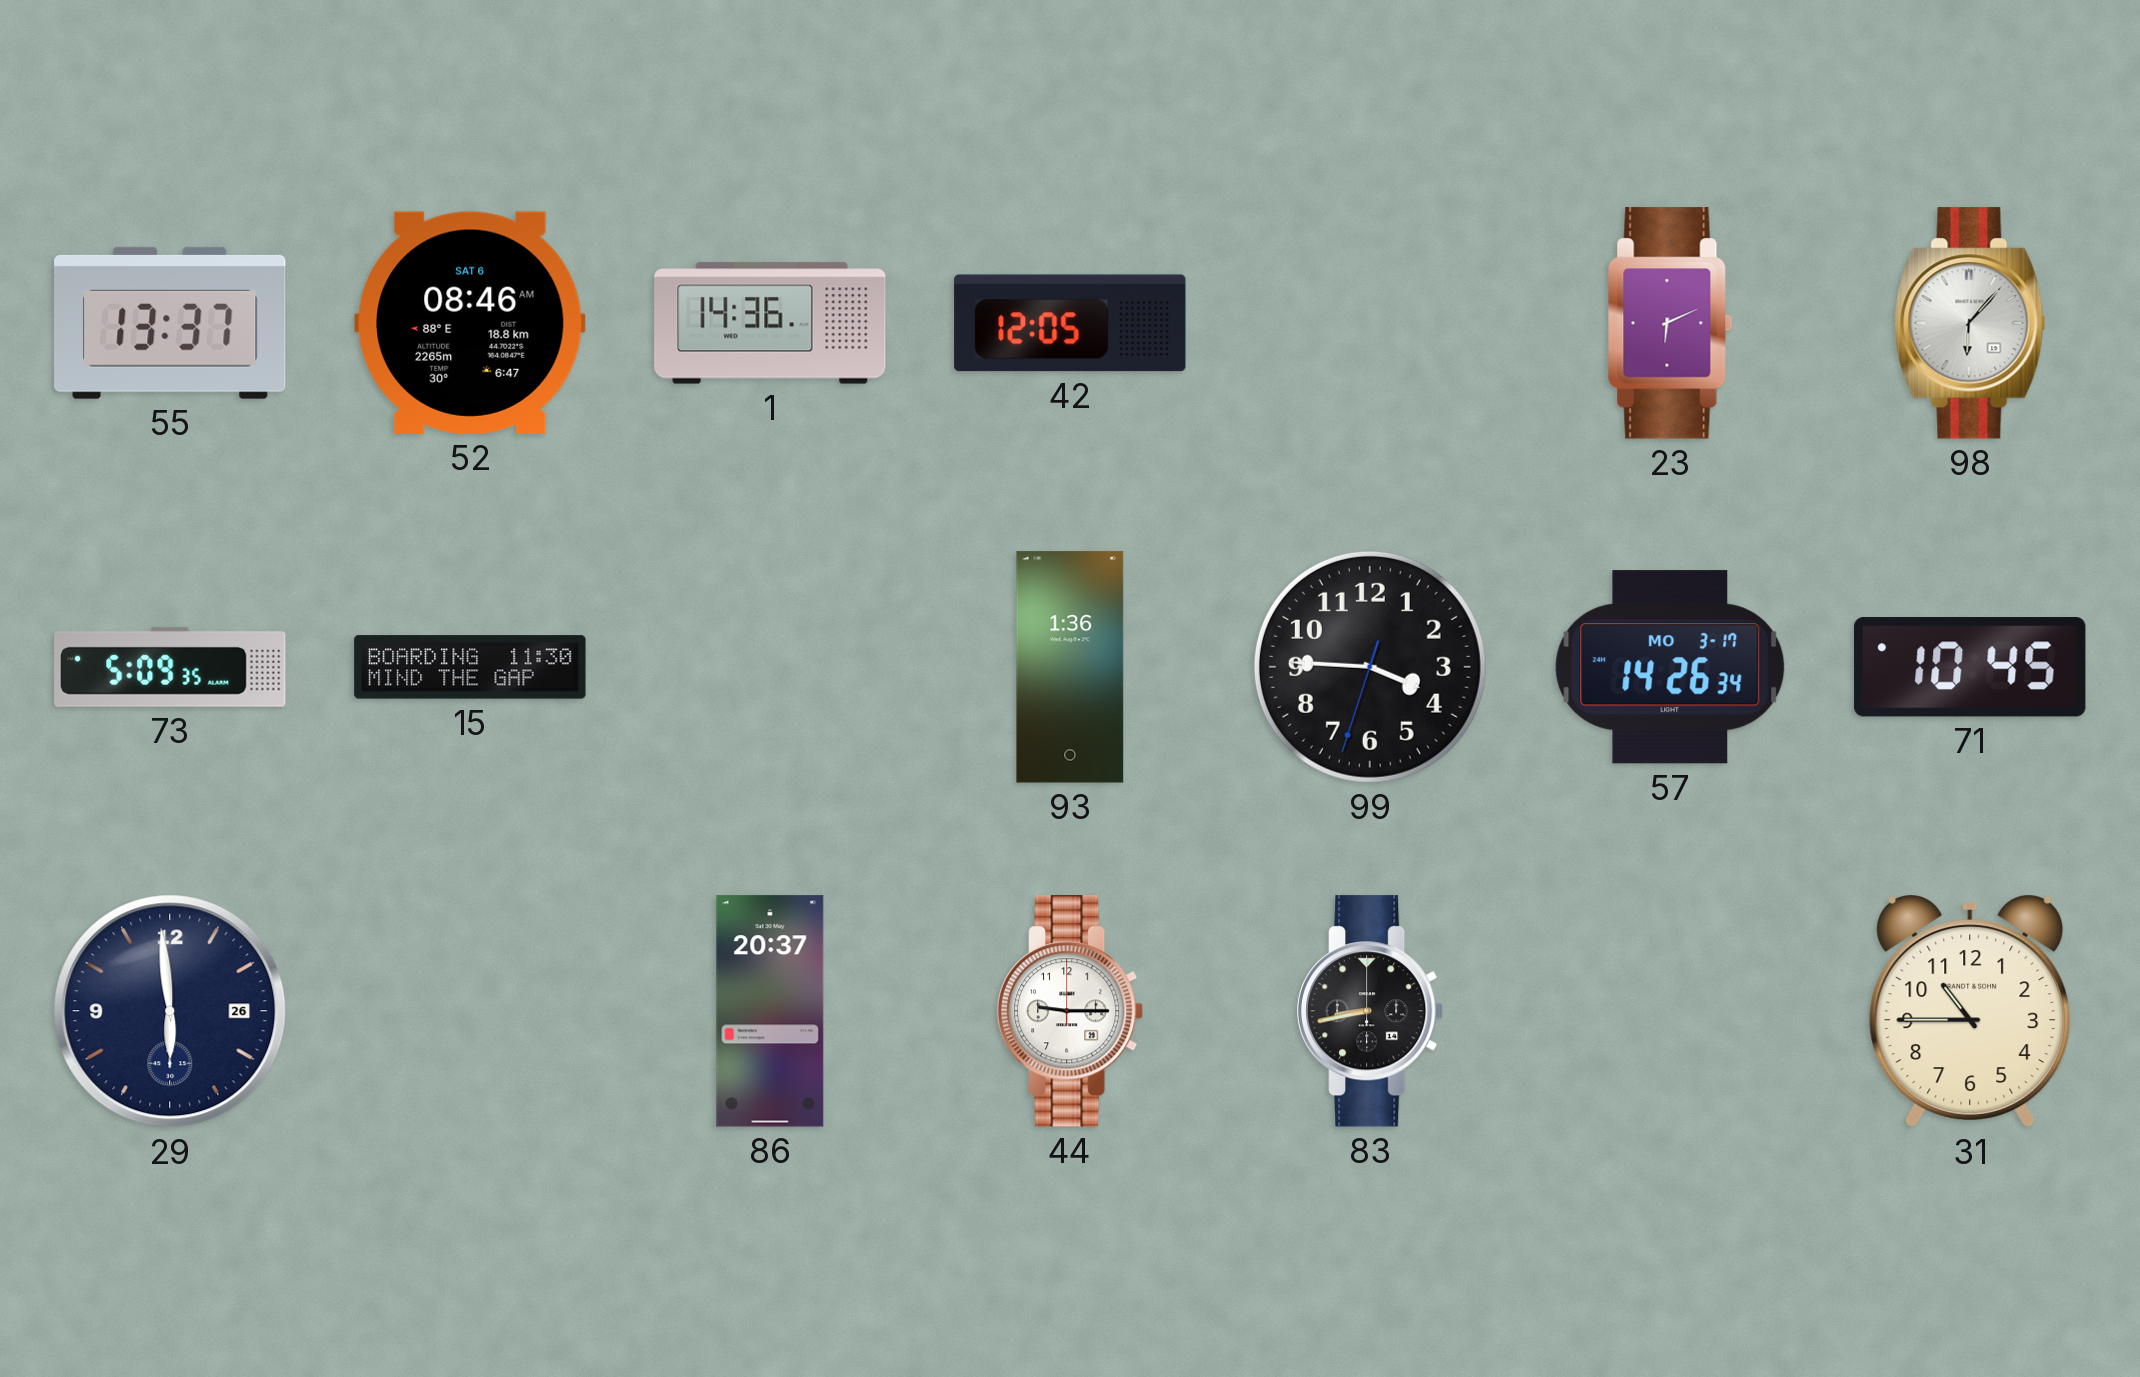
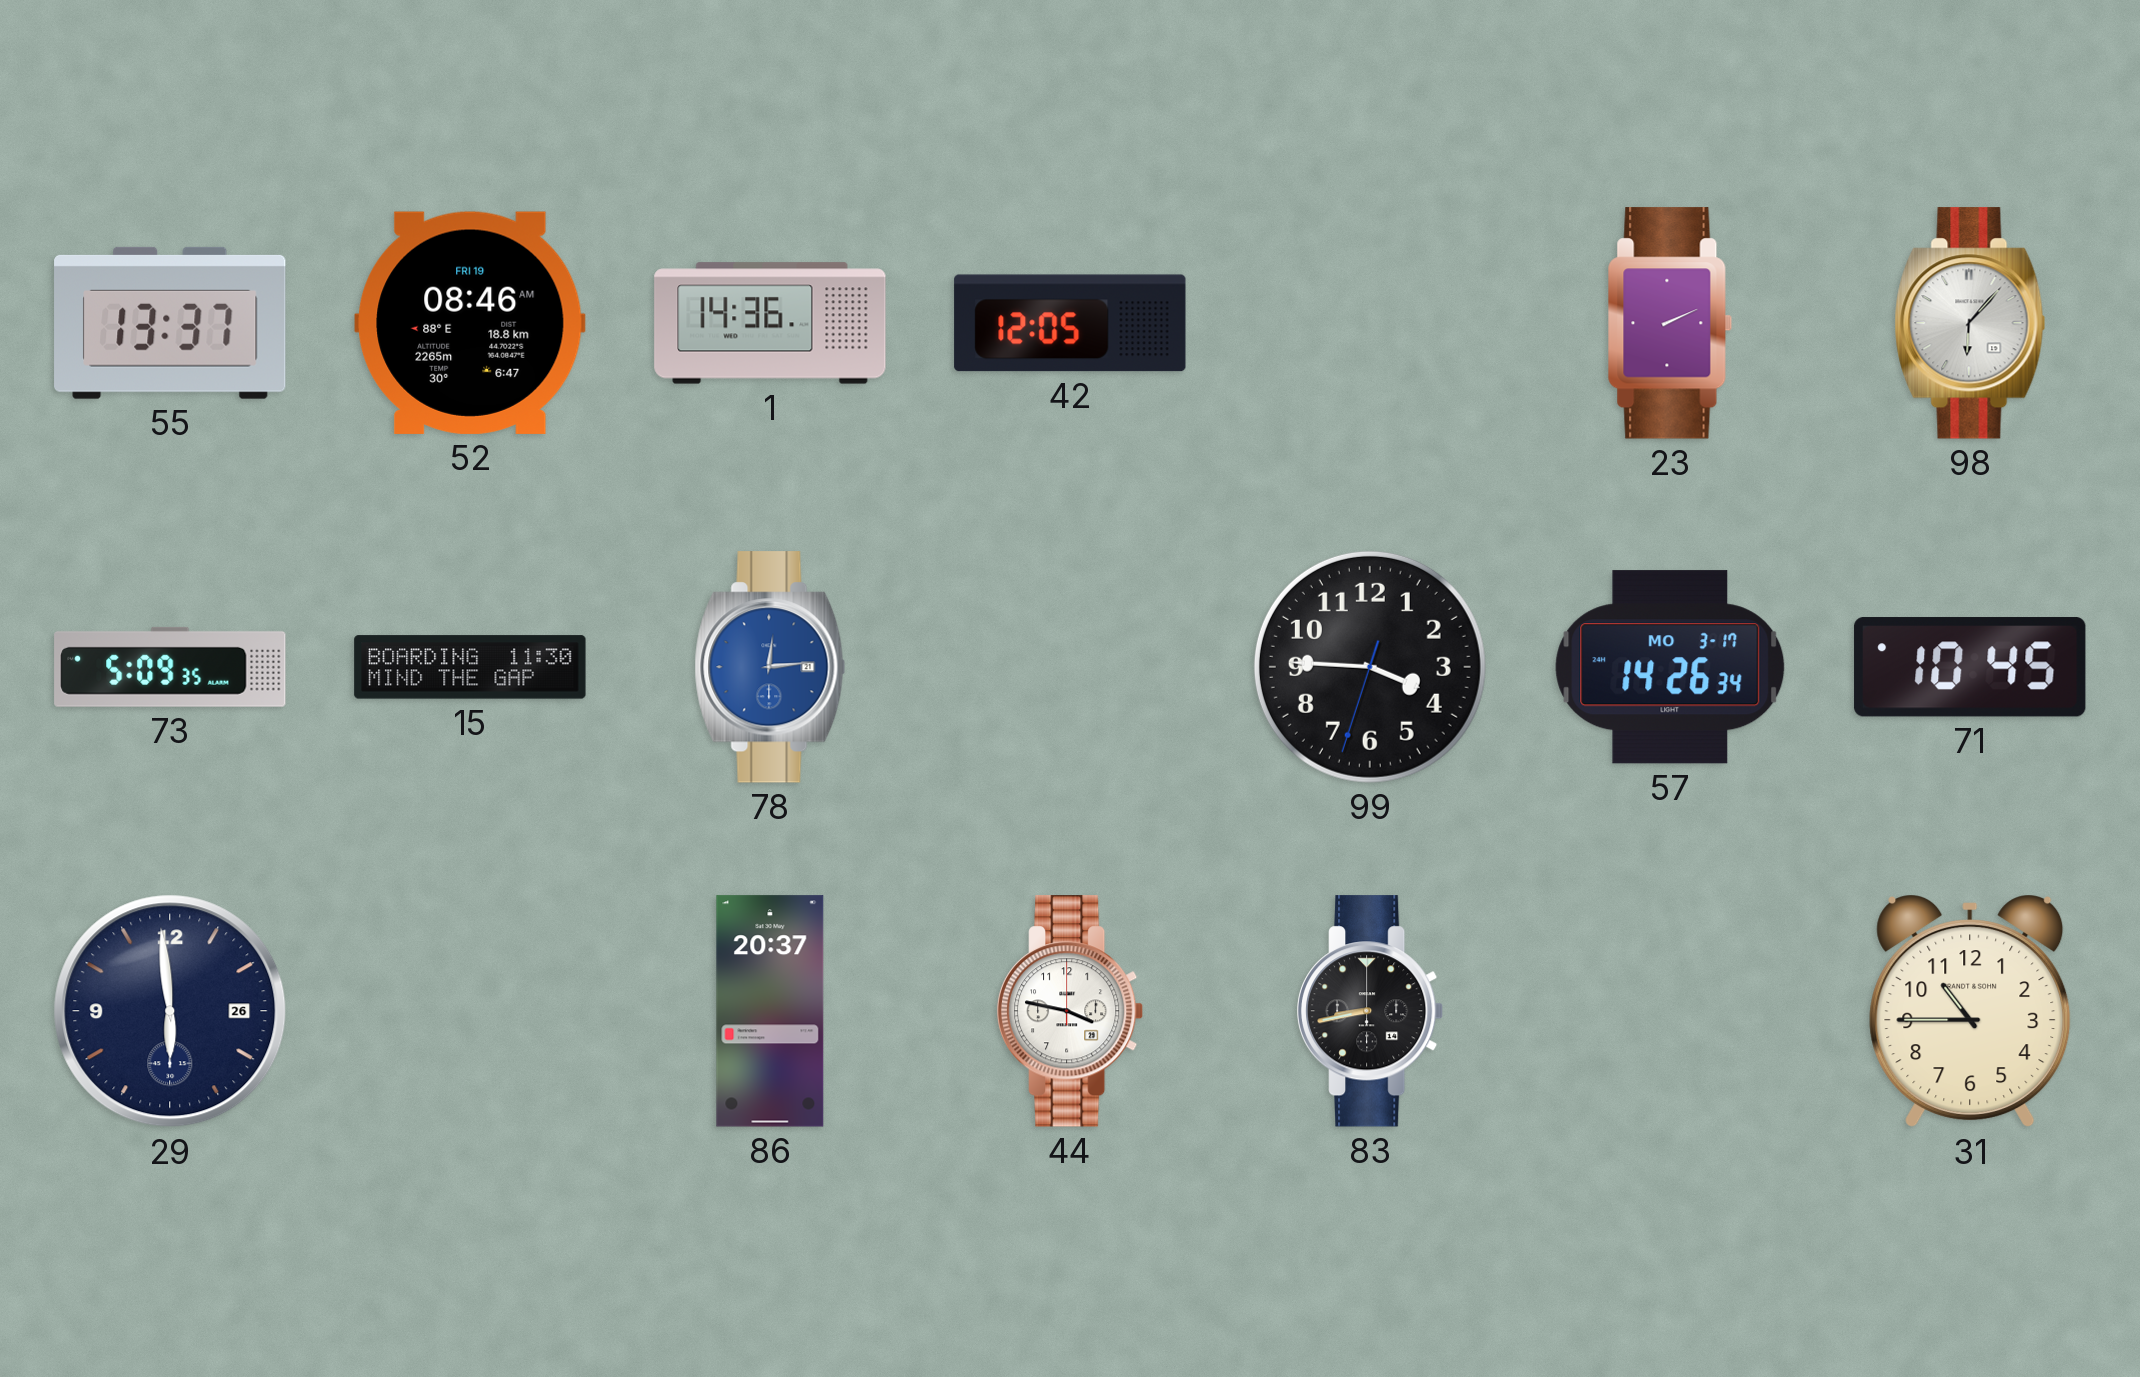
52 date: SAT 6 -> FRI 19 (470, 323)
23: 6:11 -> 2:11 (1670, 323)
78: none -> 12:14 (770, 667)
93: 1:36 -> none (1070, 667)
44: 9:15 -> 3:47 (1071, 1011)
